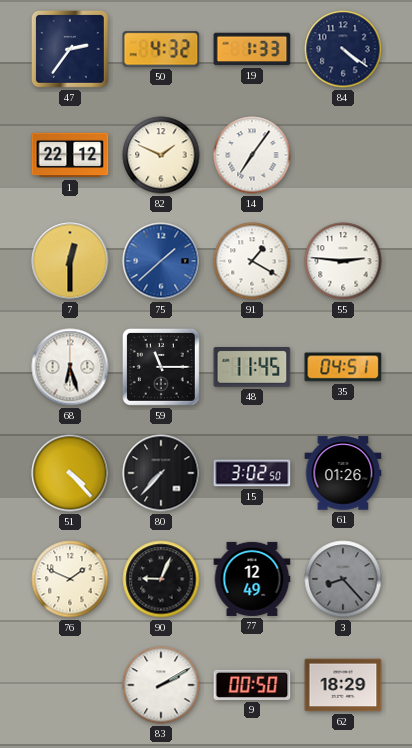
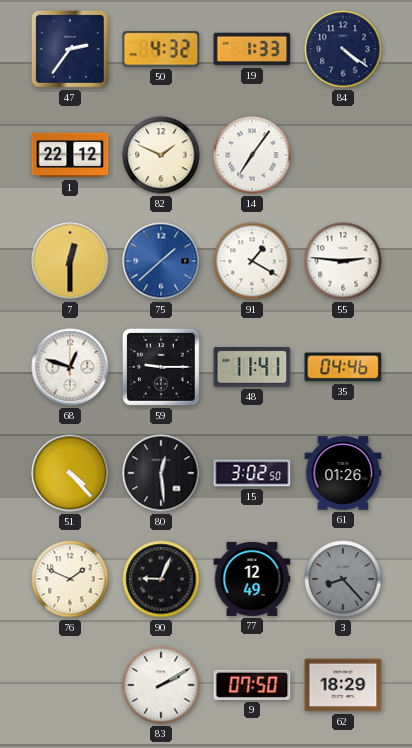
68: 6:27 -> 12:48 (70, 367)
59: 11:15 -> 9:15 (161, 367)
48: 11:45 -> 11:41 (252, 368)
35: 04:51 -> 04:46 (343, 367)
80: 7:37 -> 12:29 (161, 473)
9: 00:50 -> 07:50 (252, 685)
